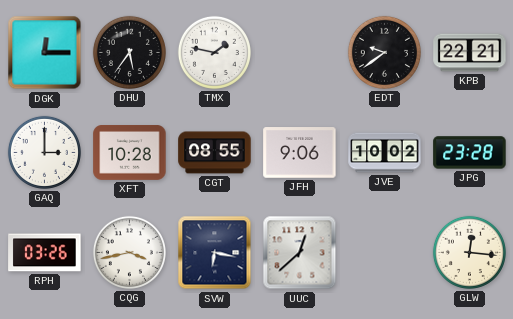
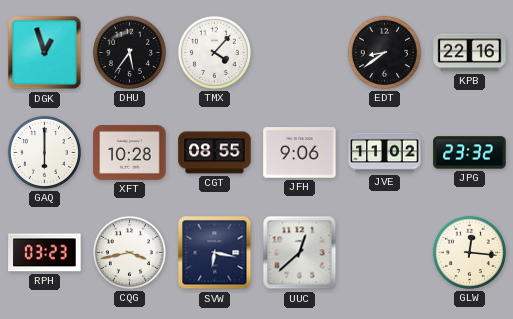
DGK: 12:15 -> 12:57 (45, 53)
TMX: 1:47 -> 4:07 (214, 52)
EDT: 9:39 -> 8:39 (384, 52)
KPB: 22:21 -> 22:16 (470, 53)
GAQ: 3:00 -> 6:00 (44, 152)
JVE: 10:02 -> 11:02 (385, 153)
JPG: 23:28 -> 23:32 (470, 153)
RPH: 03:26 -> 03:23 (45, 253)
